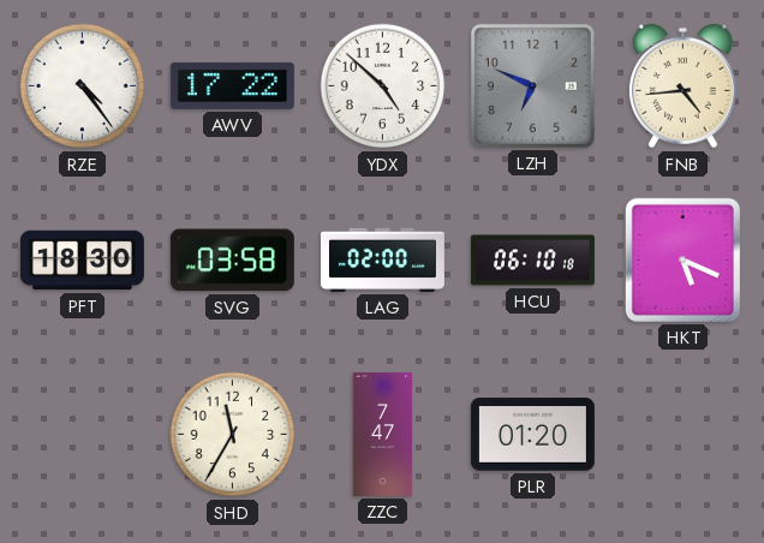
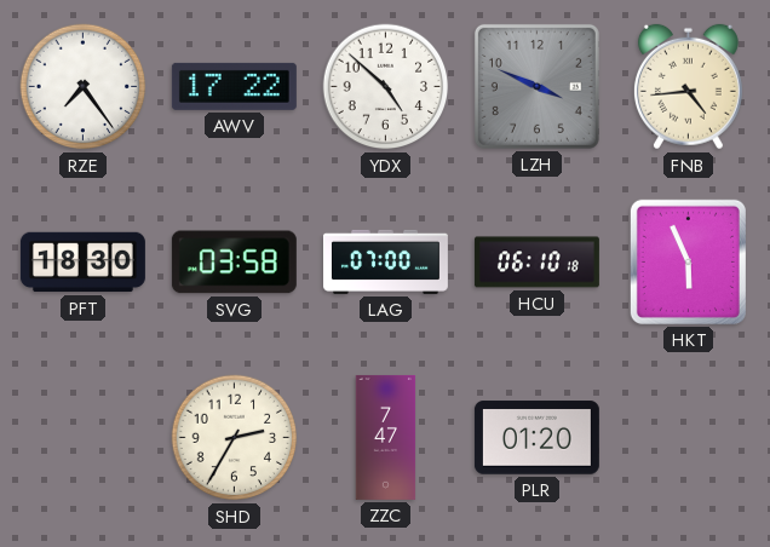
RZE: 4:24 -> 7:24 (84, 87)
LZH: 6:49 -> 3:49 (536, 86)
LAG: 02:00 -> 07:00 (385, 261)
HKT: 5:19 -> 5:56 (688, 261)
SHD: 11:35 -> 2:35 (235, 438)
